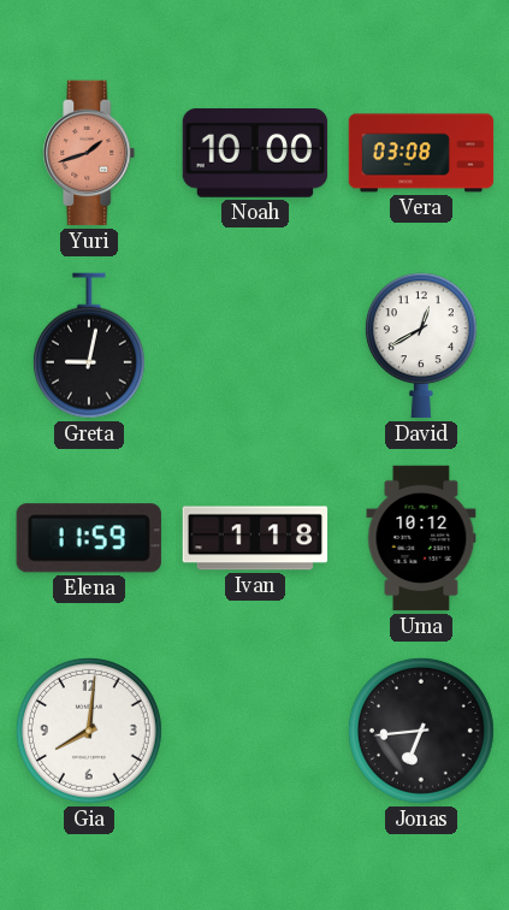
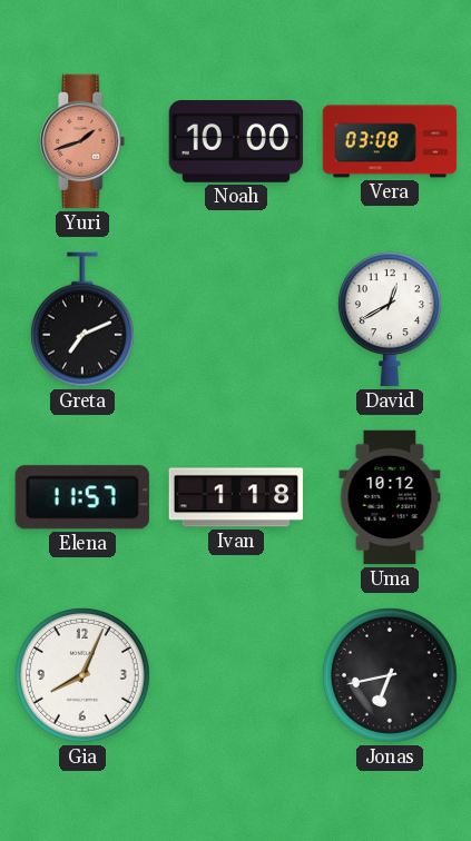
Greta: 9:02 -> 7:11 (82, 319)
Elena: 11:59 -> 11:57 (82, 497)
Gia: 8:01 -> 8:04 (82, 675)
Jonas: 6:44 -> 6:43 (390, 675)
